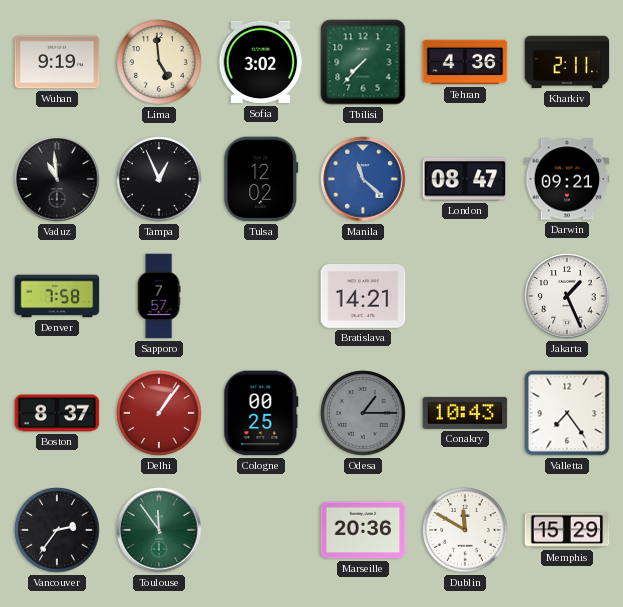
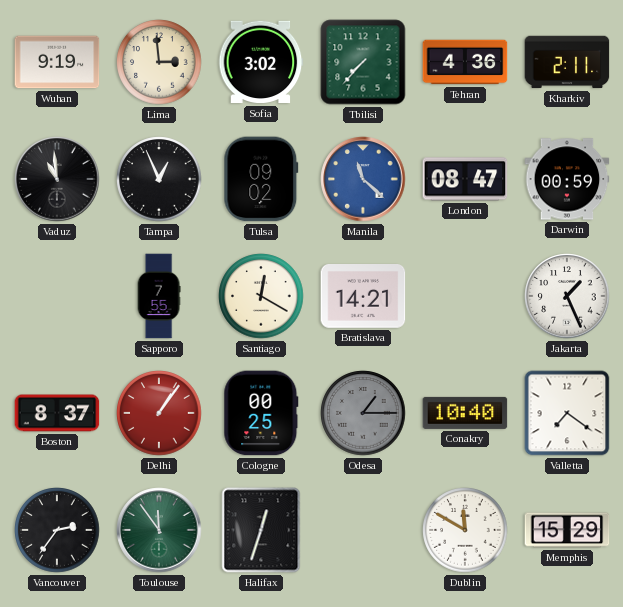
Lima: 4:59 -> 2:59 (159, 62)
Tulsa: 12:02 -> 09:02 (261, 179)
Darwin: 09:21 -> 00:59 (567, 179)
Denver: 7:58 -> none (57, 296)
Sapporo: 7:57 -> 7:55 (159, 296)
Santiago: none -> 12:20 (261, 296)
Conakry: 10:43 -> 10:40 (465, 413)
Valletta: 7:24 -> 7:21 (567, 413)
Halifax: none -> 12:33 (261, 530)
Marseille: 20:36 -> none (363, 530)
